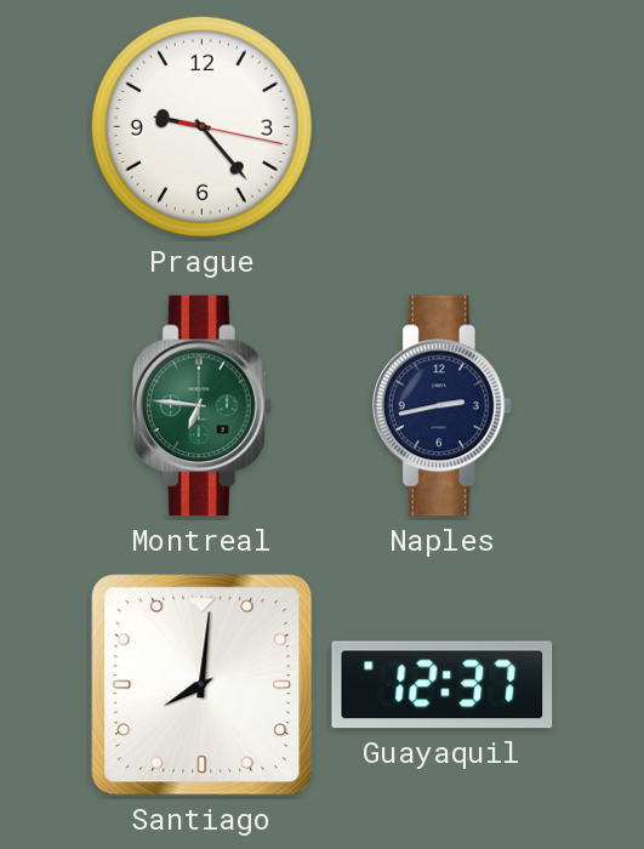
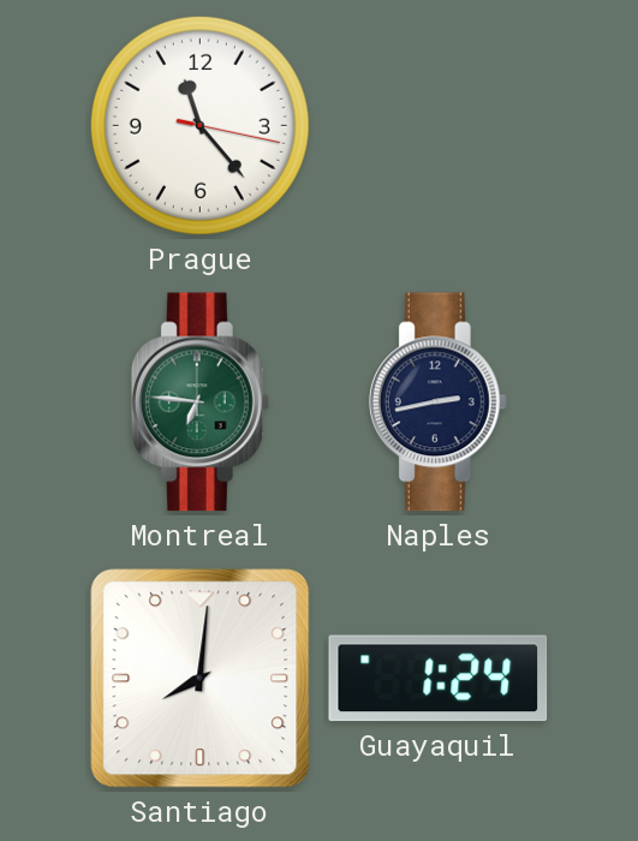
Prague: 9:23 -> 11:23 (199, 125)
Guayaquil: 12:37 -> 1:24 (439, 679)
